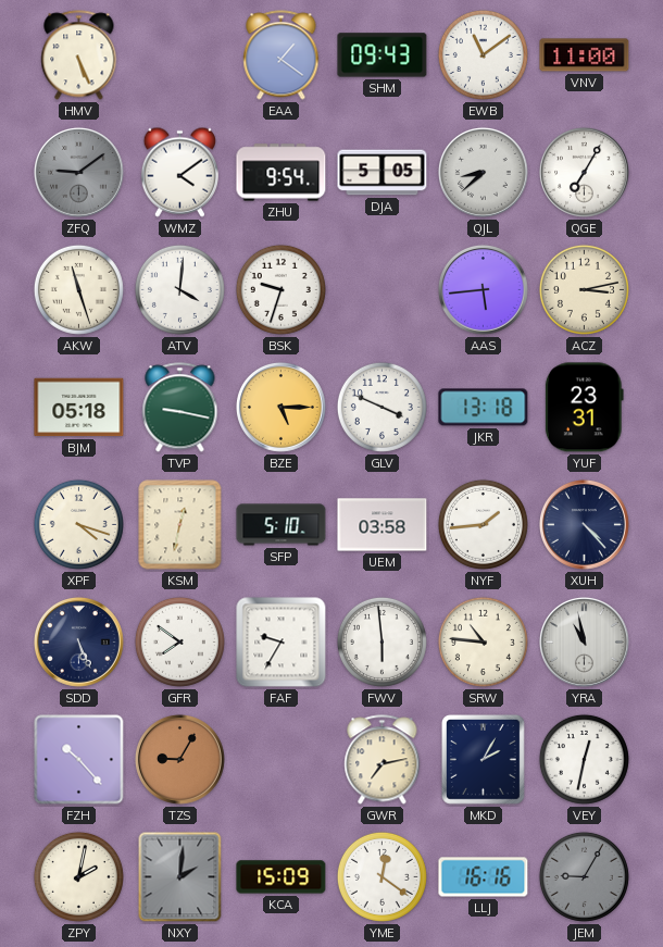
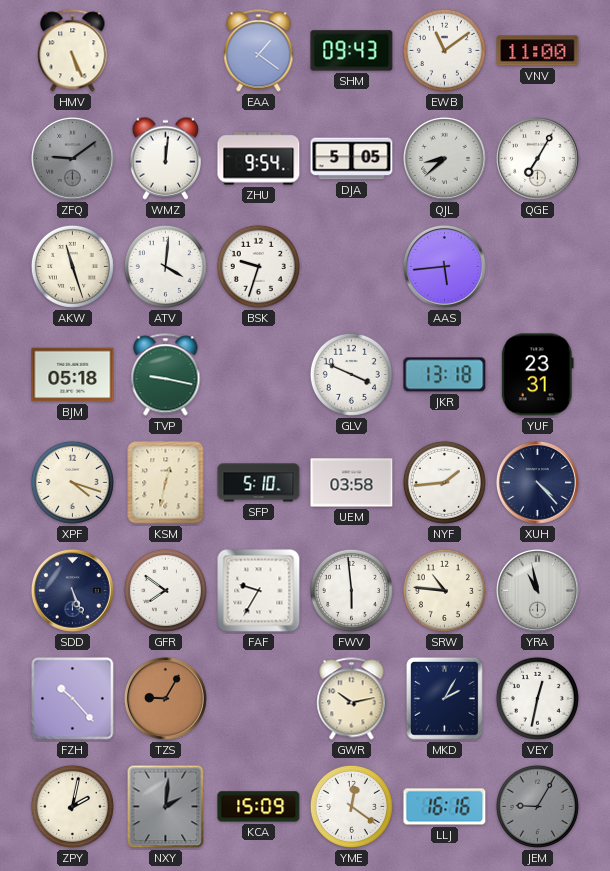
WMZ: 4:09 -> 12:01 (165, 158)
ACZ: 3:13 -> none (584, 289)
BZE: 5:15 -> none (282, 408)
GWR: 7:13 -> 10:13 (352, 699)
